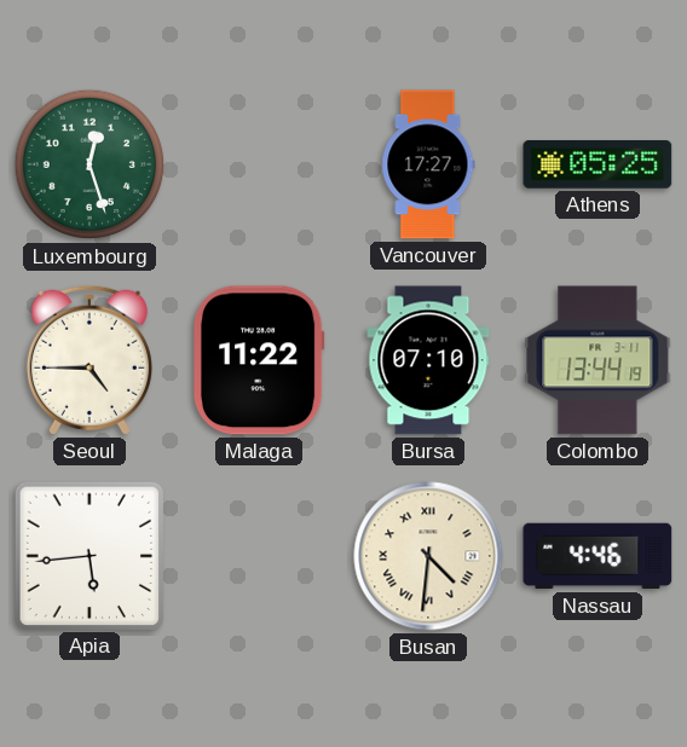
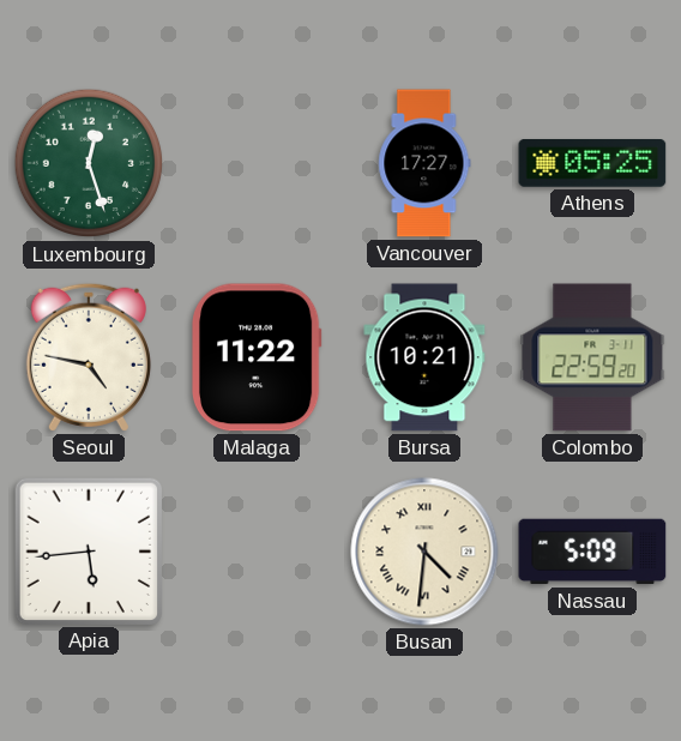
Seoul: 4:45 -> 4:47 (89, 357)
Bursa: 07:10 -> 10:21 (424, 357)
Colombo: 13:44 -> 22:59 (592, 357)
Nassau: 4:46 -> 5:09 (592, 552)
